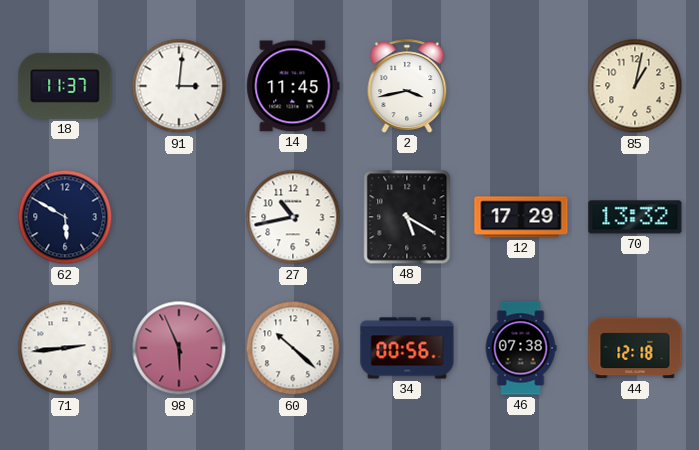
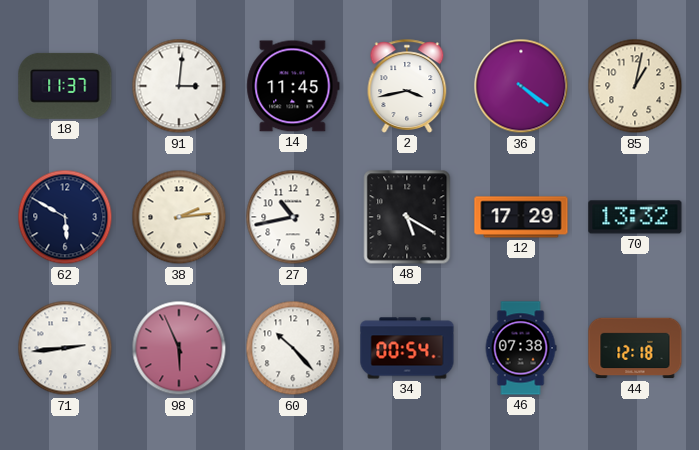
36: none -> 4:21 (521, 86)
38: none -> 2:14 (179, 217)
60: 10:22 -> 10:23 (293, 348)
34: 00:56 -> 00:54 (407, 348)
